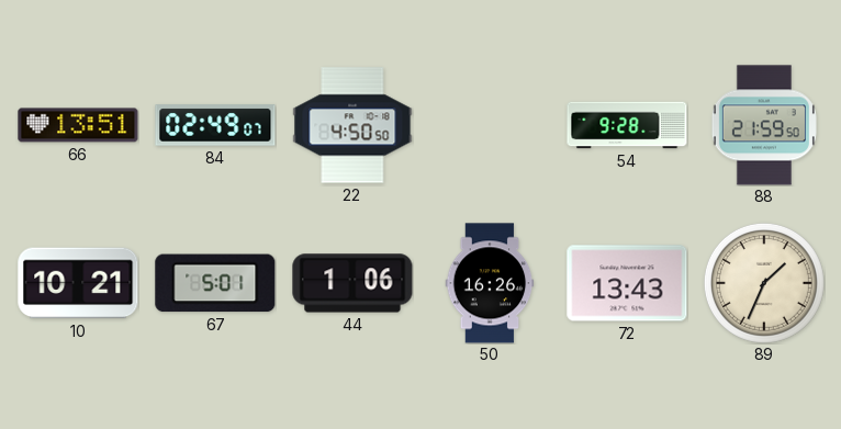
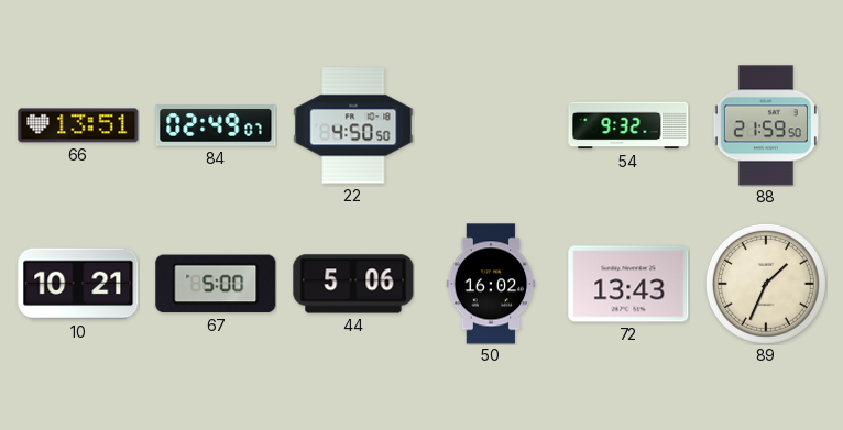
54: 9:28 -> 9:32 (628, 125)
67: 5:01 -> 5:00 (216, 284)
44: 1:06 -> 5:06 (353, 284)
50: 16:26 -> 16:02 (491, 284)
